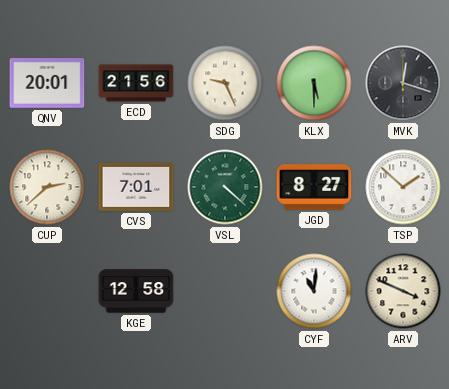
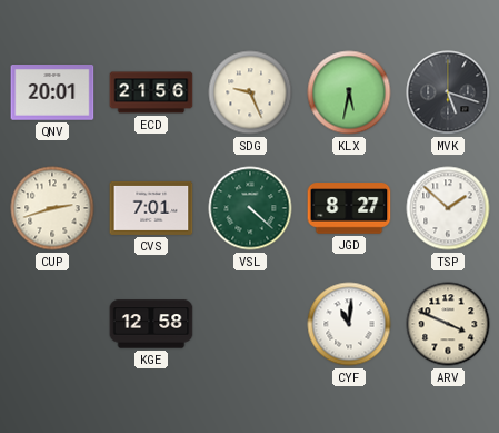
KLX: 5:30 -> 5:32 (349, 92)
MVK: 12:18 -> 5:18 (448, 92)
CUP: 2:38 -> 2:42 (52, 208)
